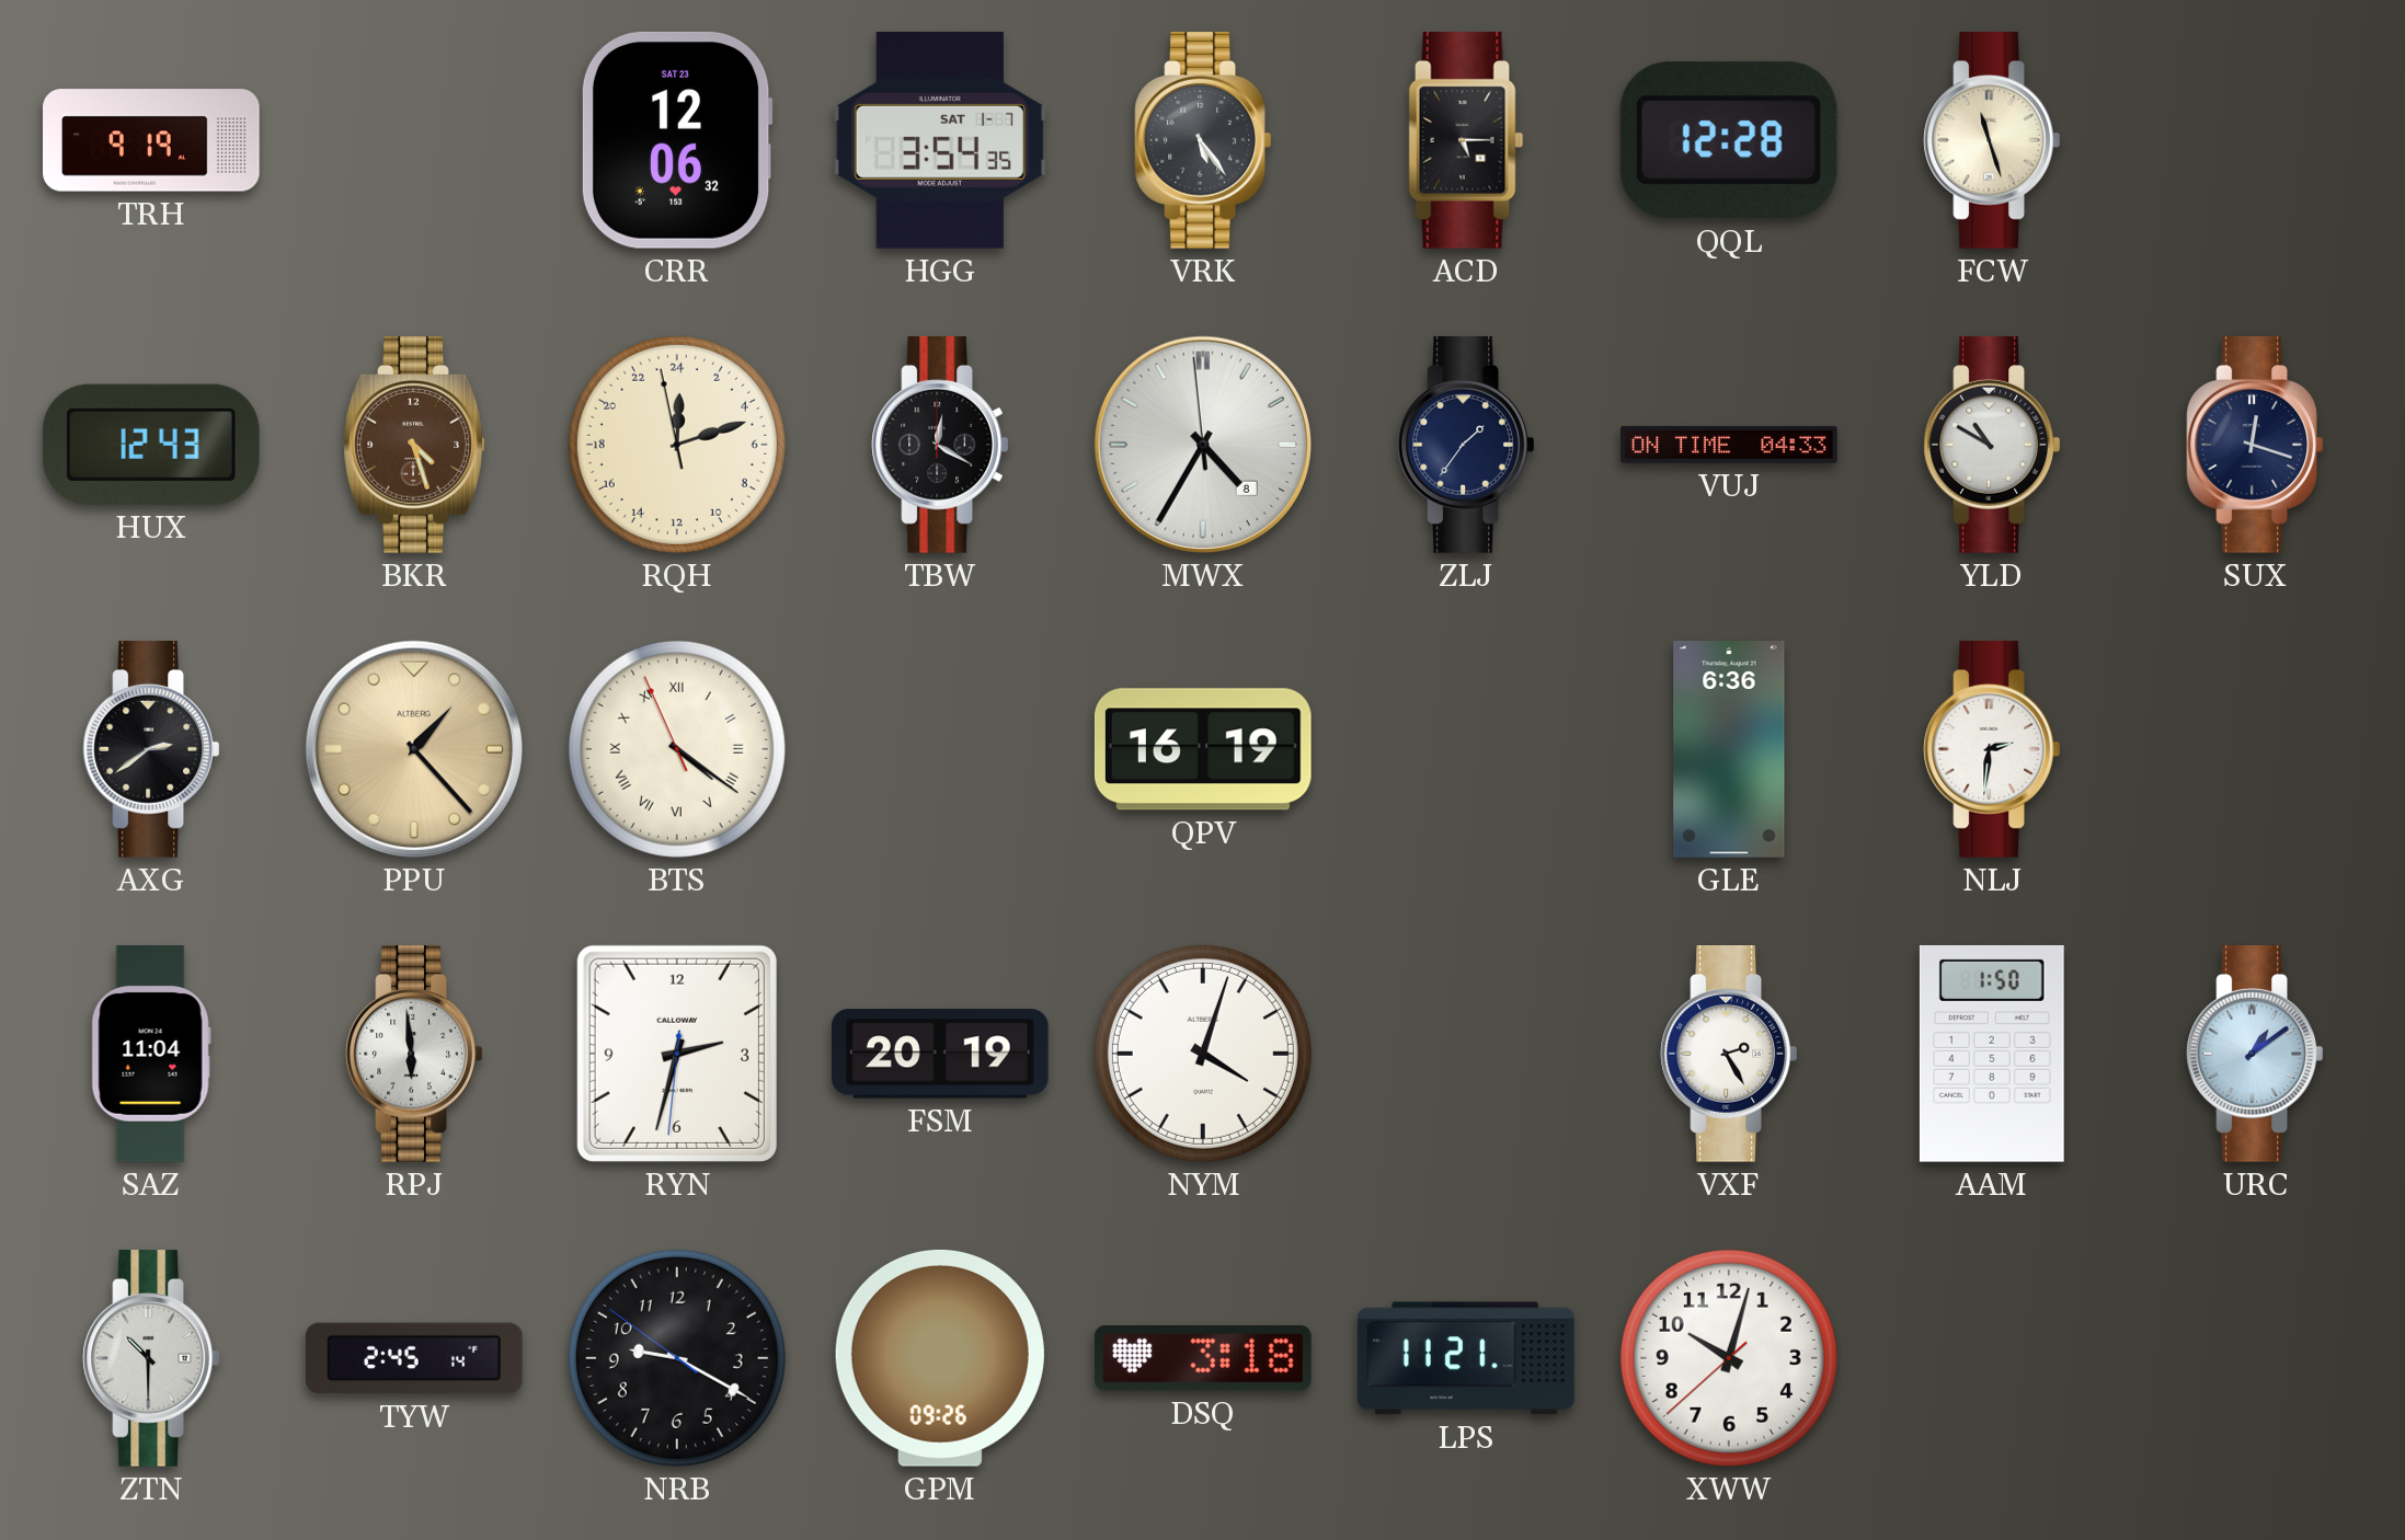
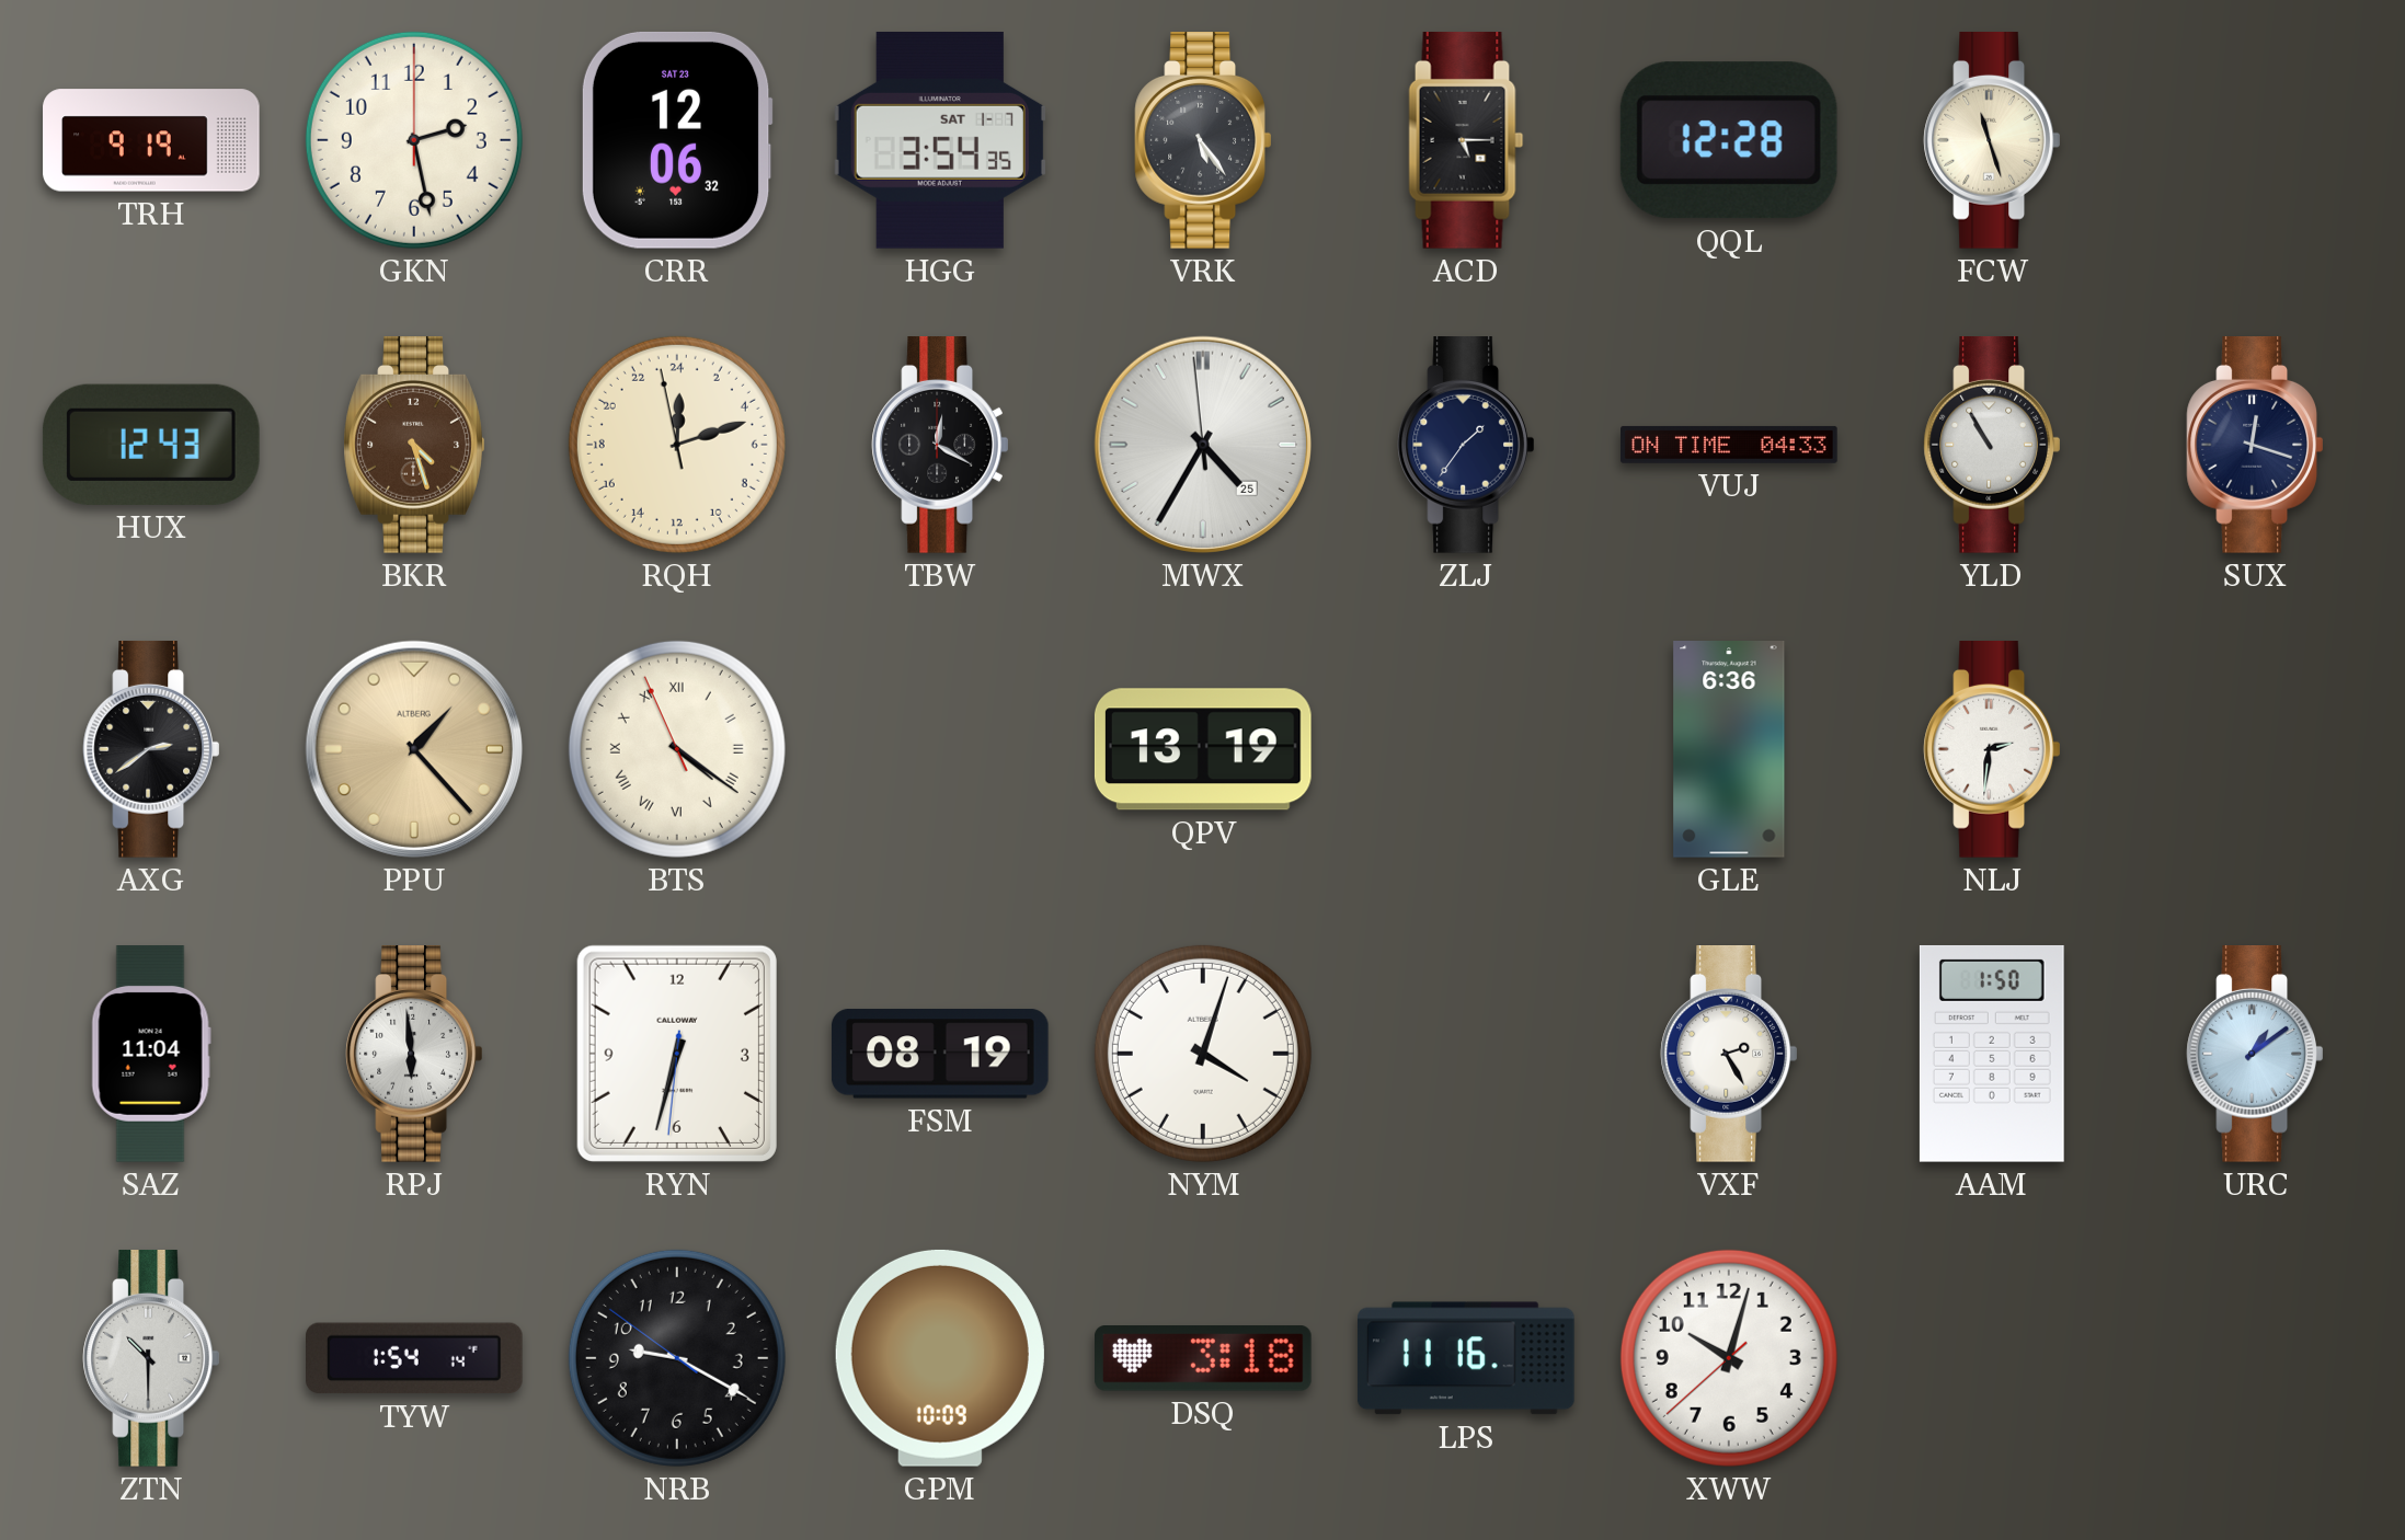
GKN: none -> 2:28 (414, 140)
MWX date: 8 -> 25 (1203, 445)
YLD: 10:50 -> 10:55 (1991, 446)
QPV: 16:19 -> 13:19 (1203, 749)
RYN: 2:32 -> 6:32 (677, 1054)
FSM: 20:19 -> 08:19 (940, 1054)
TYW: 2:45 -> 1:54 (415, 1358)
GPM: 09:26 -> 10:09 (940, 1358)
LPS: 11:21 -> 11:16 (1467, 1358)
